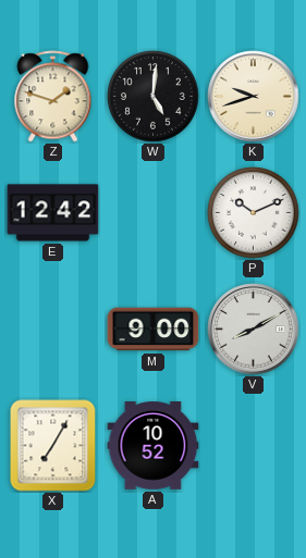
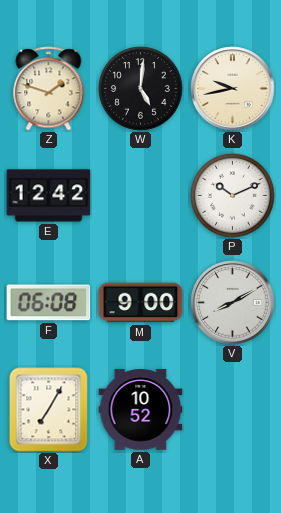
K: 9:42 -> 9:43 (233, 89)
F: none -> 06:08 (49, 303)
